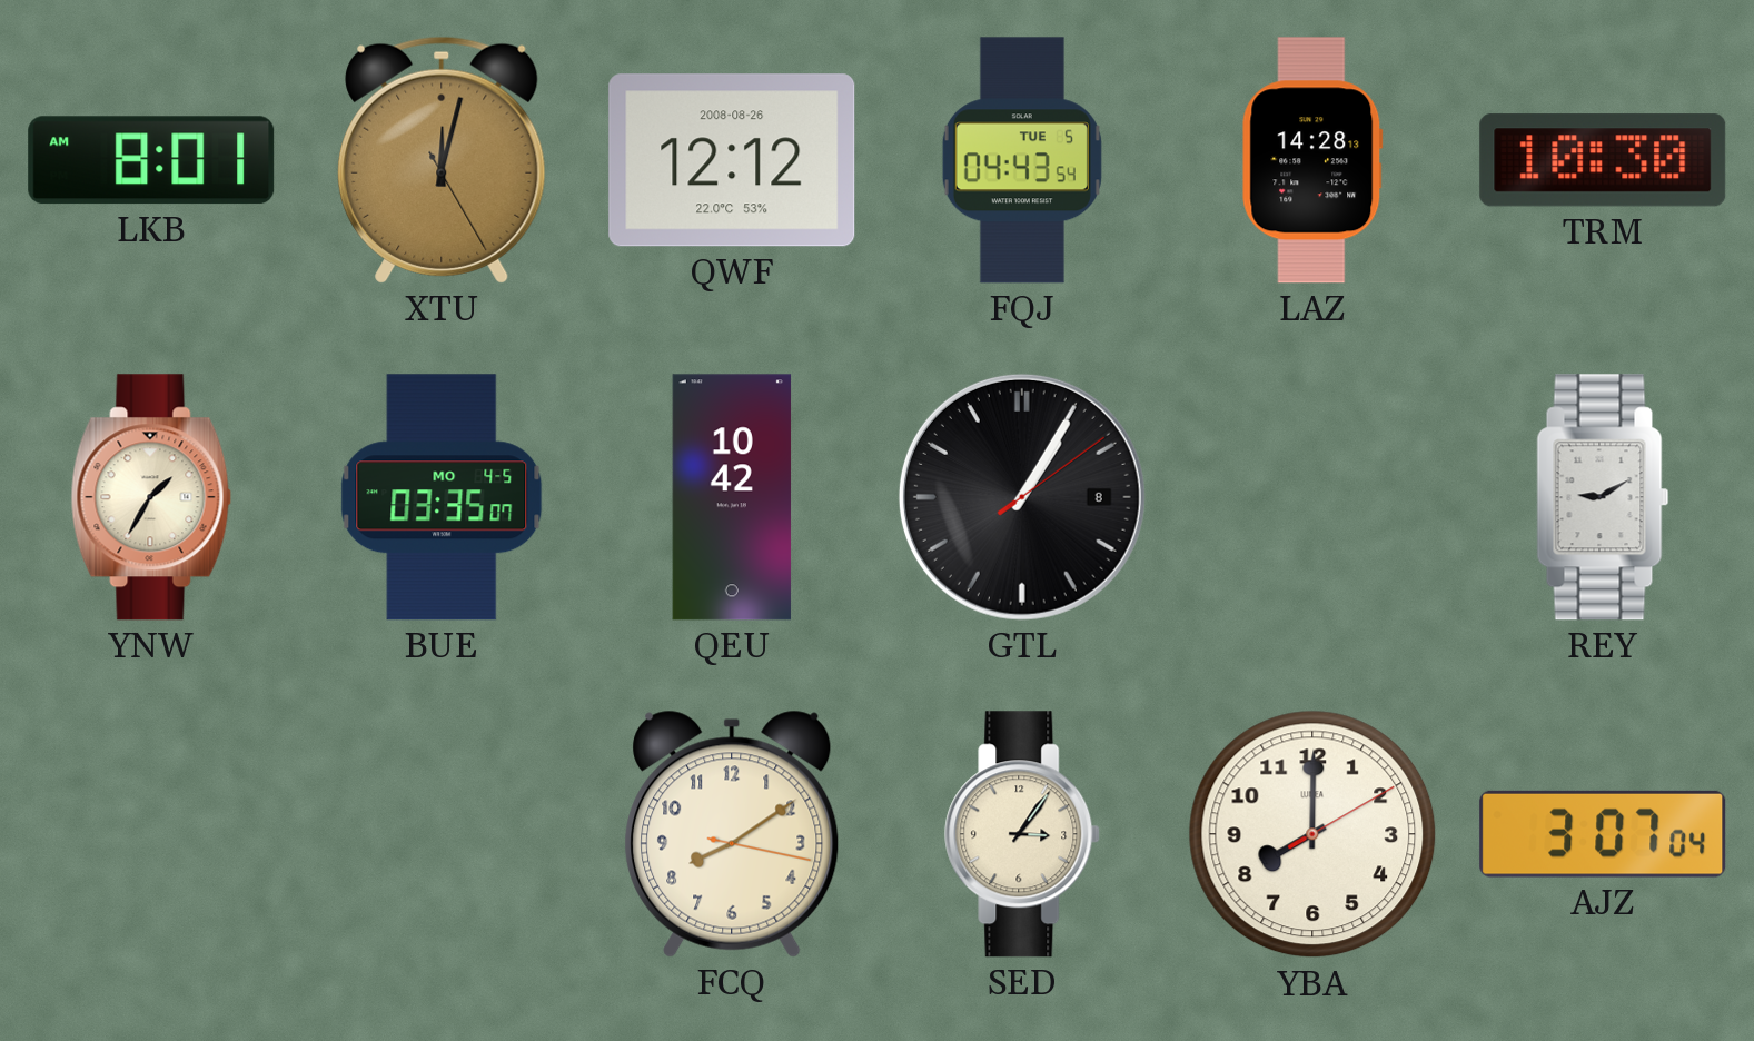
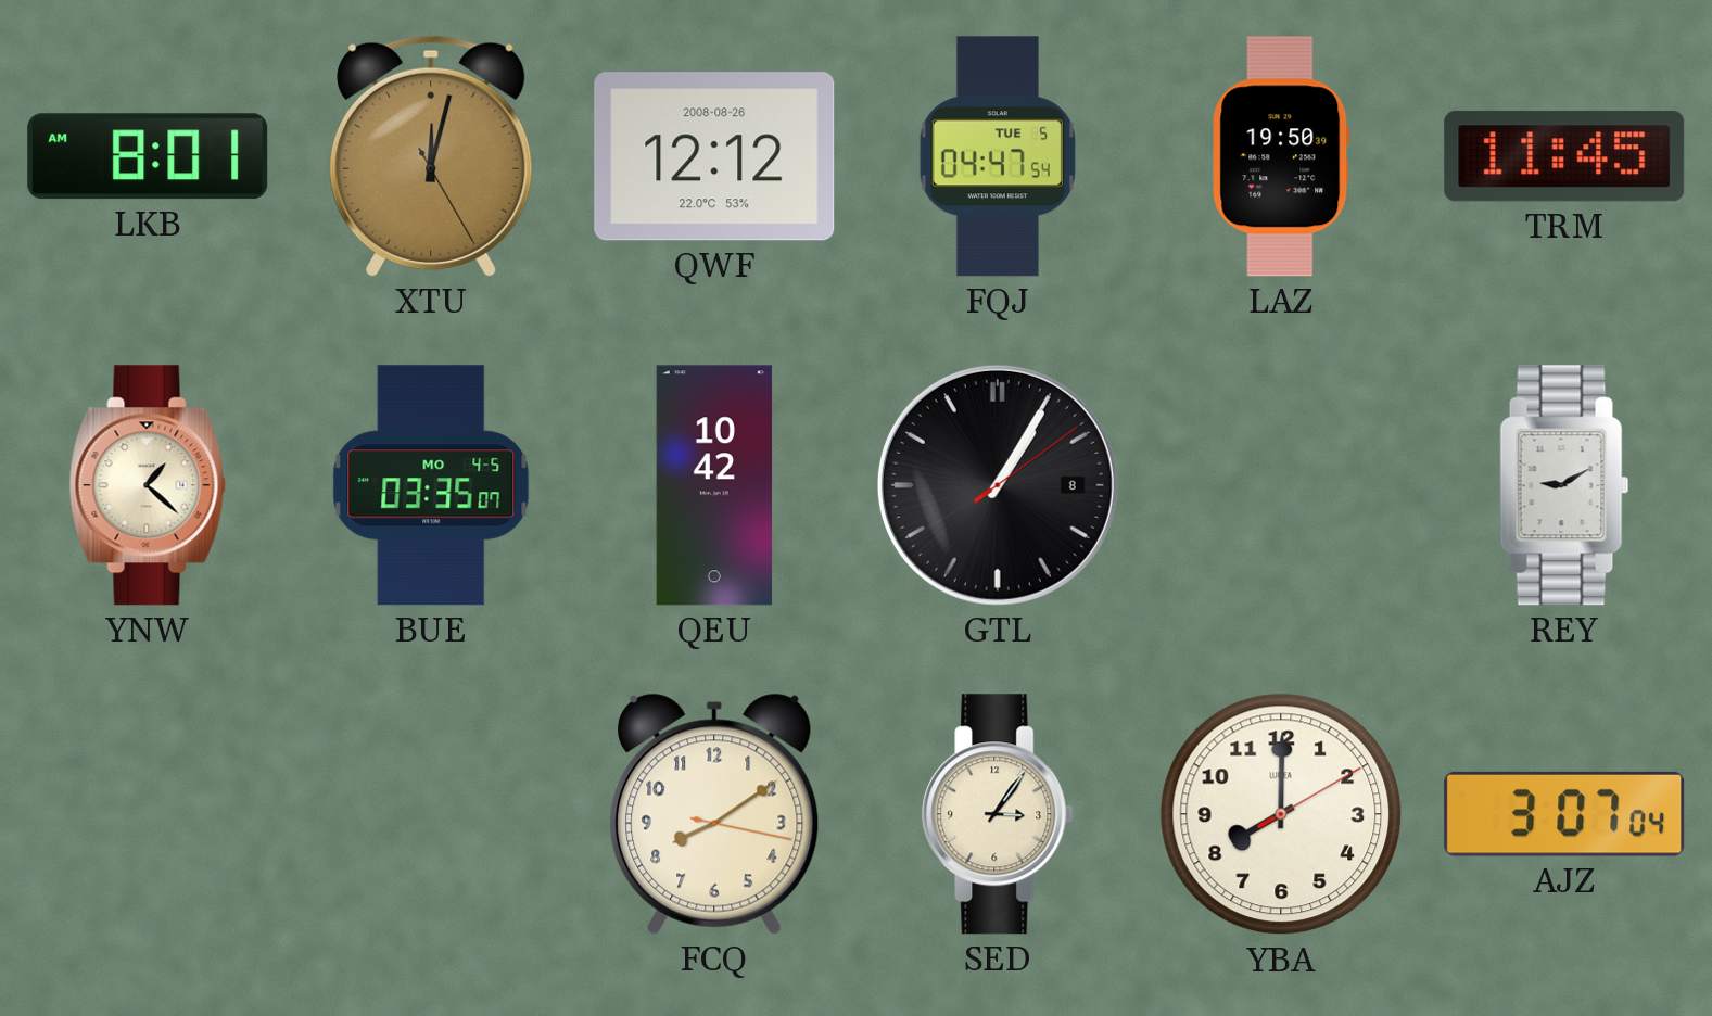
FQJ: 04:43 -> 04:47 (998, 156)
LAZ: 14:28 -> 19:50 (1281, 156)
TRM: 10:30 -> 11:45 (1564, 156)
YNW: 1:35 -> 1:22 (148, 485)
